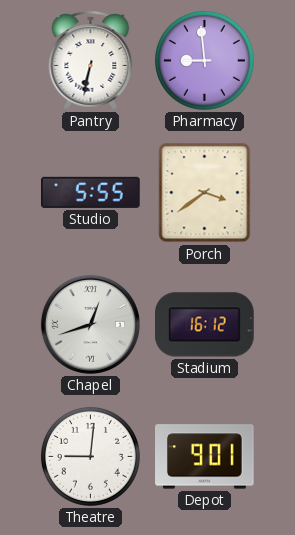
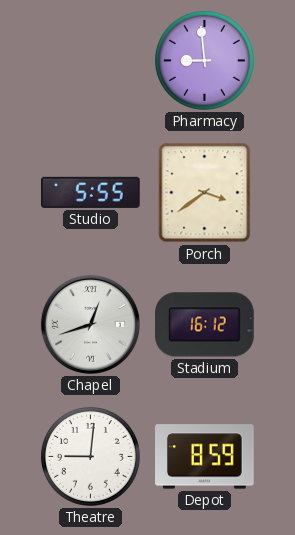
Pantry: 6:32 -> none (91, 60)
Depot: 9:01 -> 8:59 (205, 457)
